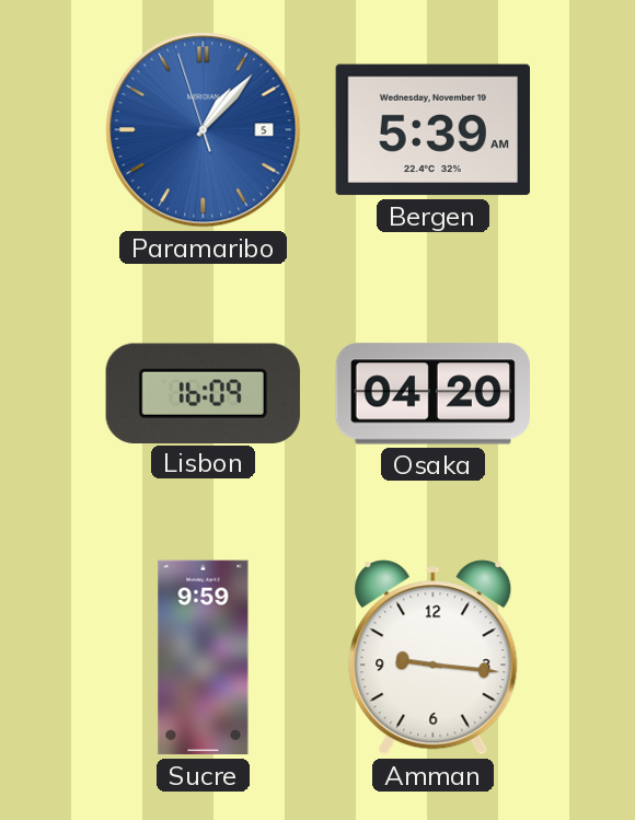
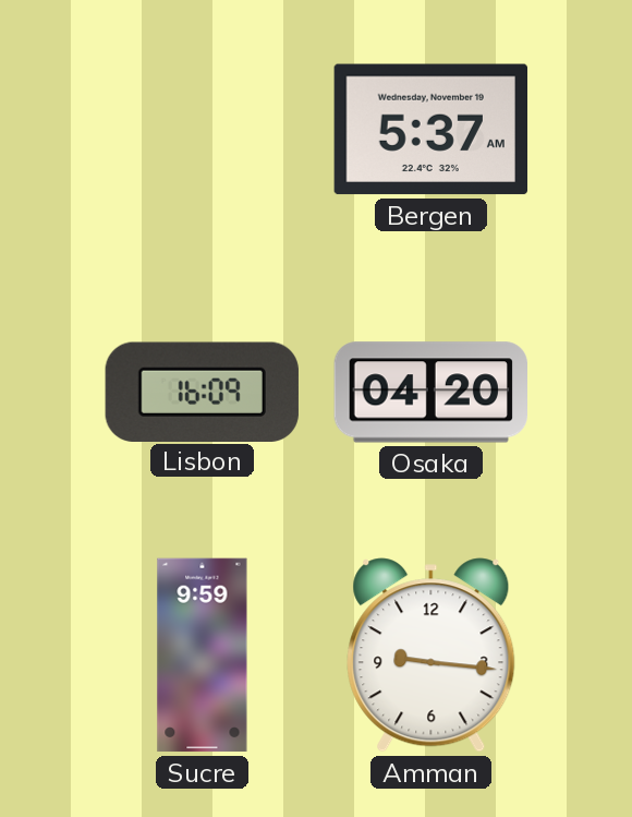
Paramaribo: 1:06 -> none (204, 130)
Bergen: 5:39 -> 5:37 (430, 130)
